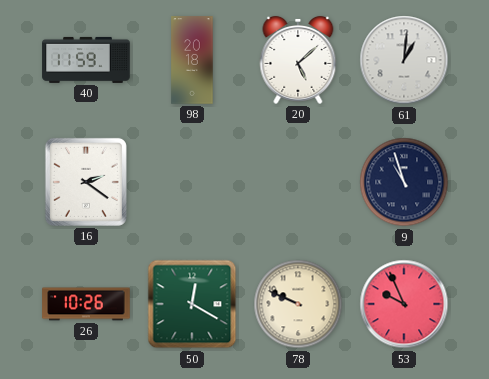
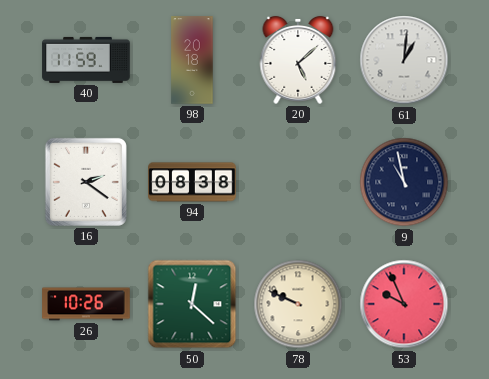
94: none -> 08:38 (192, 182)
9: 10:57 -> 10:58 (404, 182)
50: 12:20 -> 12:22 (192, 304)
